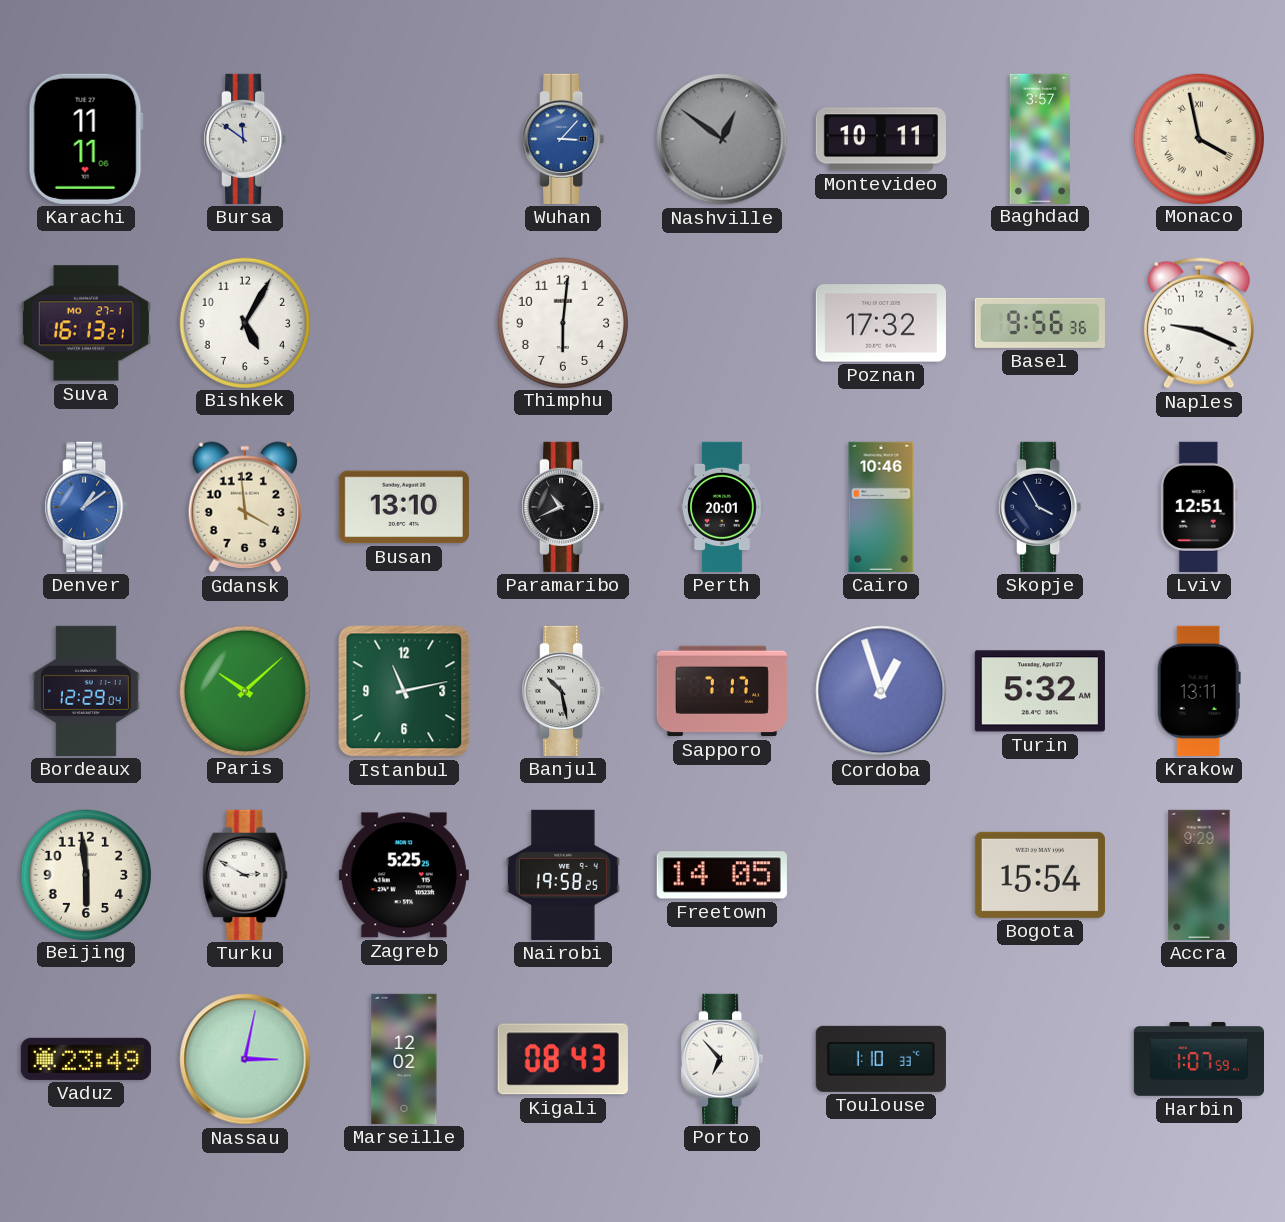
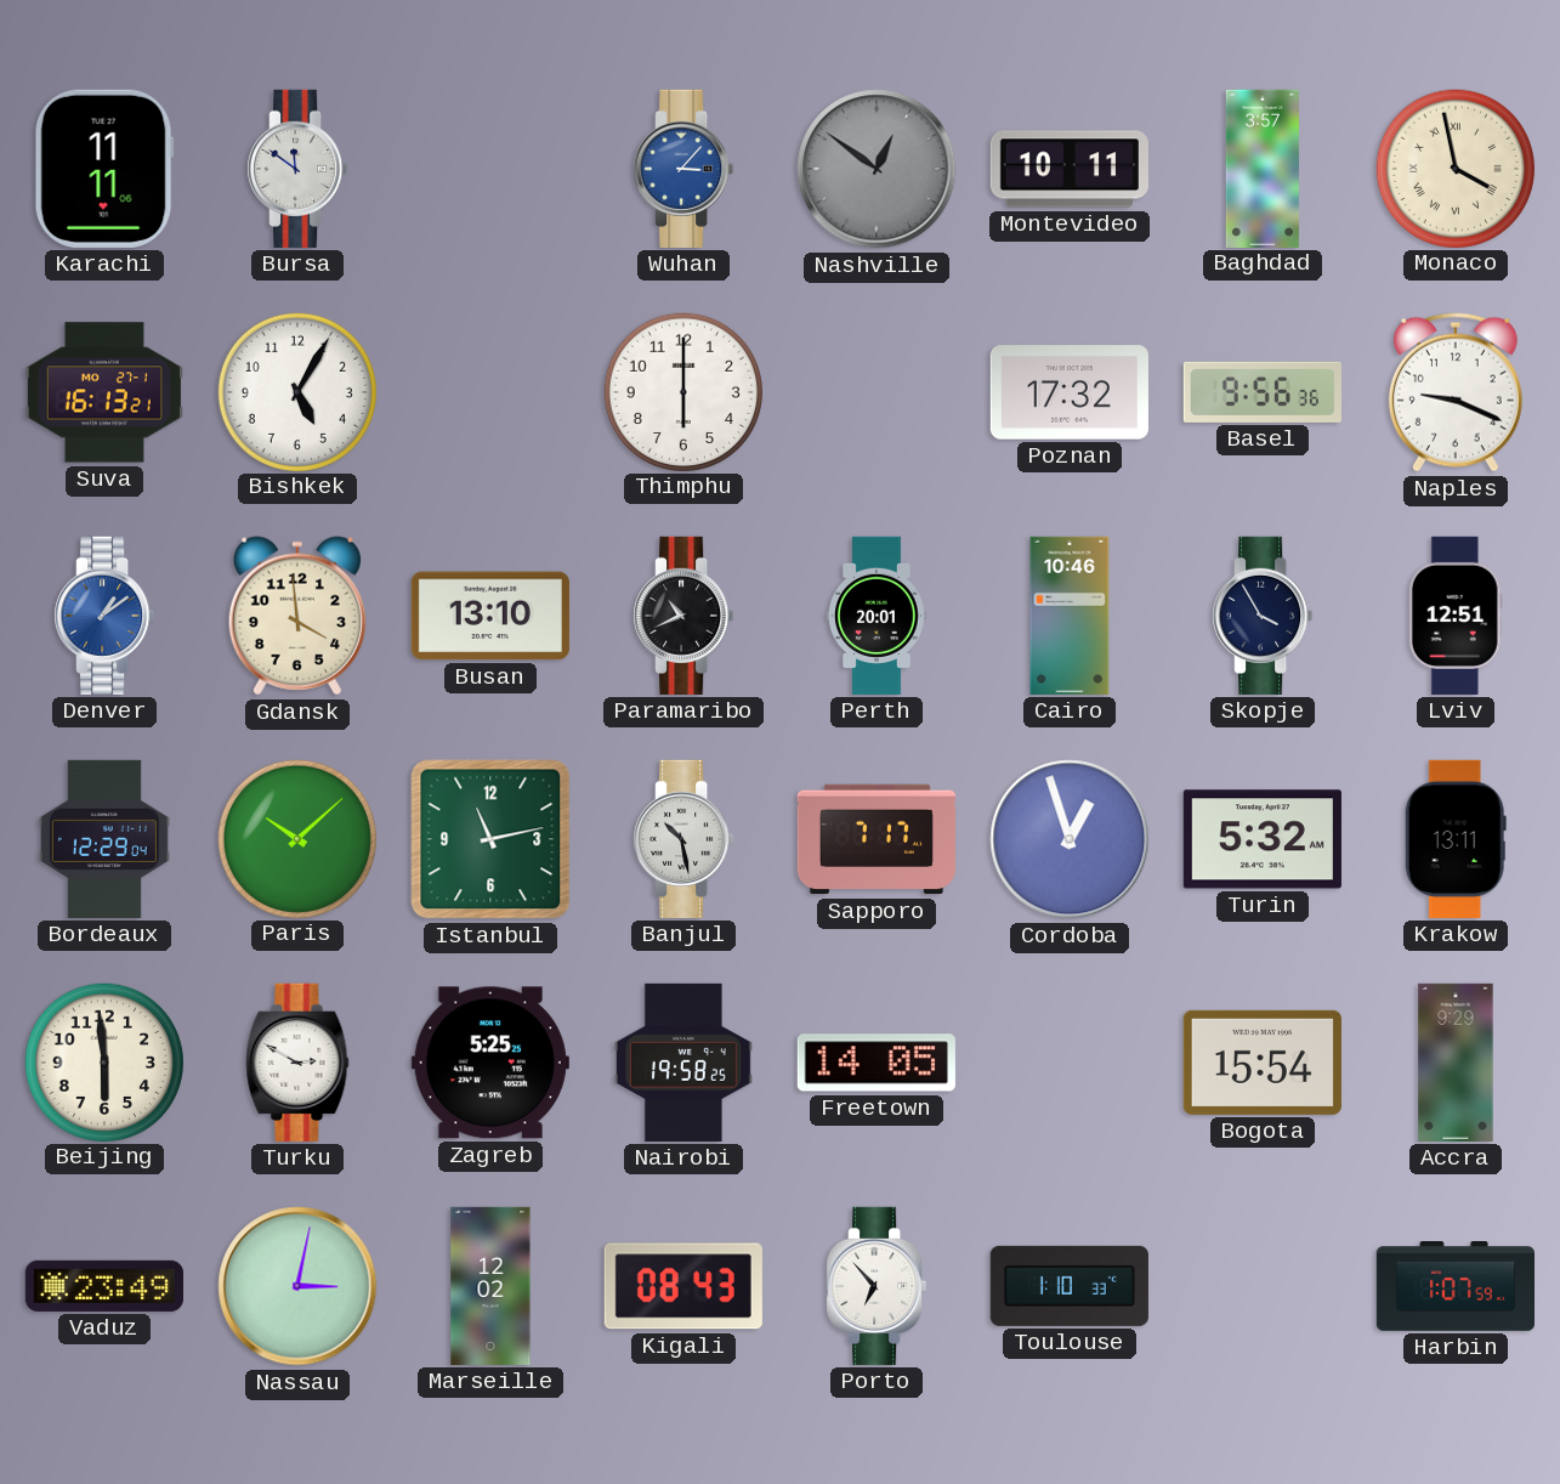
Thimphu: 6:01 -> 6:00 (682, 391)
